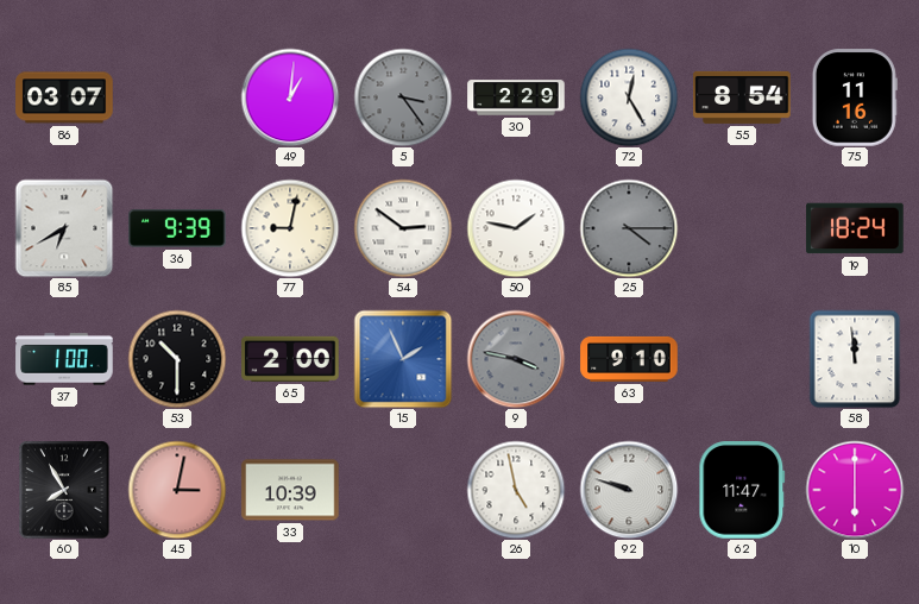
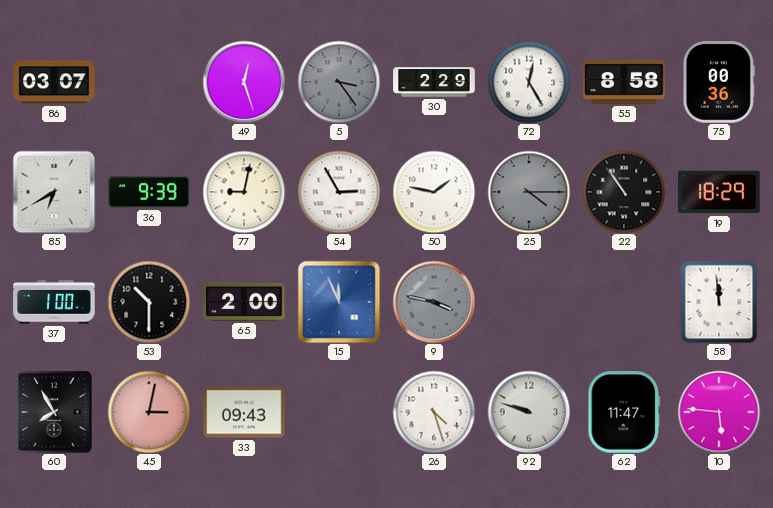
49: 1:01 -> 12:27 (244, 82)
55: 8:54 -> 8:58 (624, 82)
75: 11:16 -> 00:36 (719, 82)
54: 2:51 -> 2:55 (339, 192)
22: none -> 10:54 (624, 192)
19: 18:24 -> 18:29 (719, 192)
15: 1:56 -> 11:56 (339, 302)
63: 9:10 -> none (629, 359)
33: 10:39 -> 09:43 (244, 412)
26: 4:58 -> 4:27 (434, 412)
10: 6:00 -> 5:46 (719, 412)
